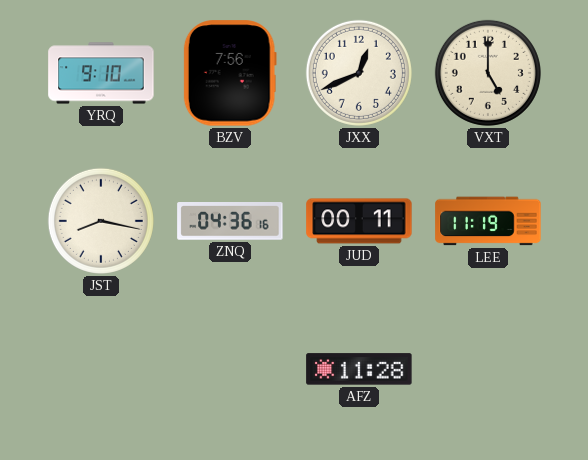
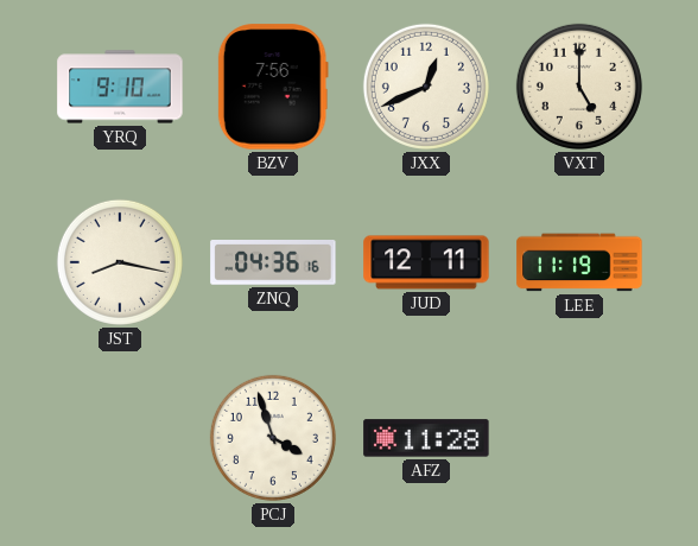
JUD: 00:11 -> 12:11 (426, 262)
PCJ: none -> 3:57 (273, 438)
